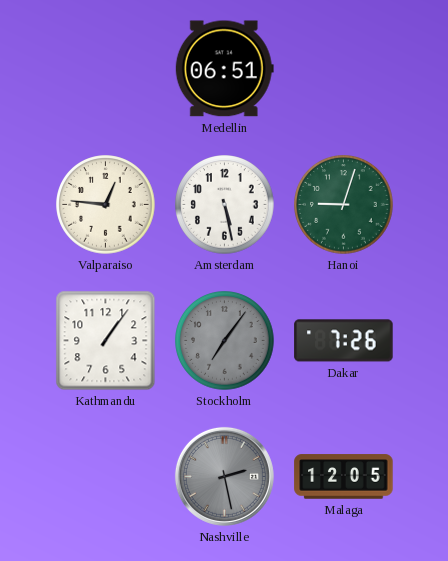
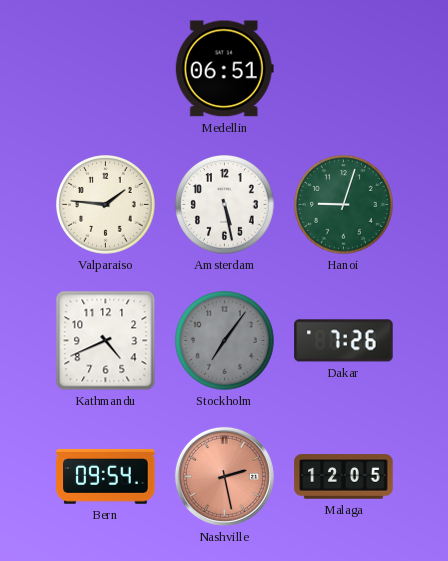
Valparaiso: 12:46 -> 1:46 (106, 205)
Kathmandu: 1:06 -> 4:41 (106, 341)
Bern: none -> 09:54 (106, 476)
Nashville dial: grey -> salmon (224, 476)
